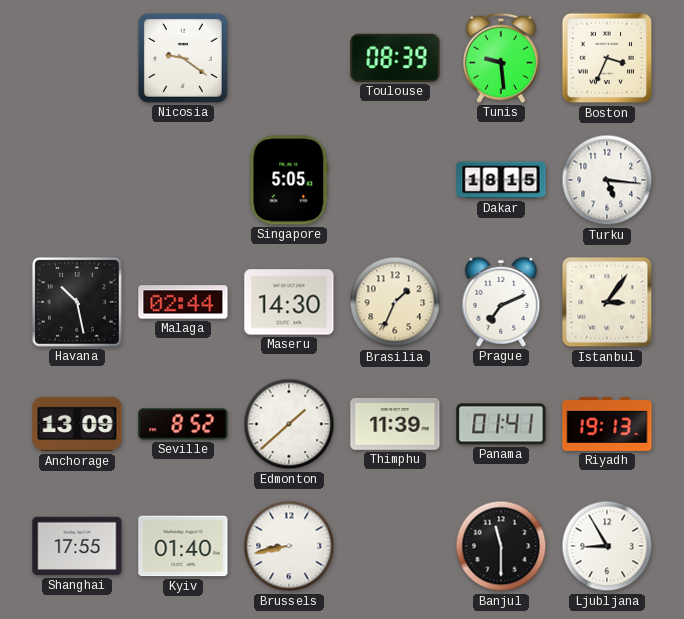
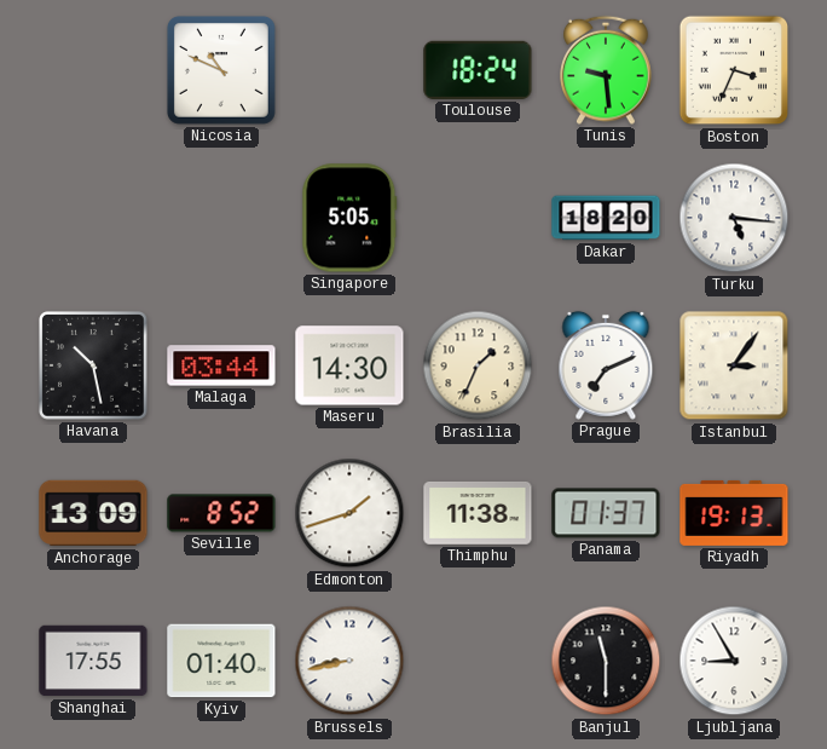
Nicosia: 9:21 -> 10:49 (221, 70)
Toulouse: 08:39 -> 18:24 (478, 70)
Dakar: 18:15 -> 18:20 (606, 218)
Malaga: 02:44 -> 03:44 (221, 365)
Edmonton: 1:38 -> 1:42 (349, 513)
Thimphu: 11:39 -> 11:38 (478, 513)
Panama: 01:41 -> 01:37 (606, 513)
